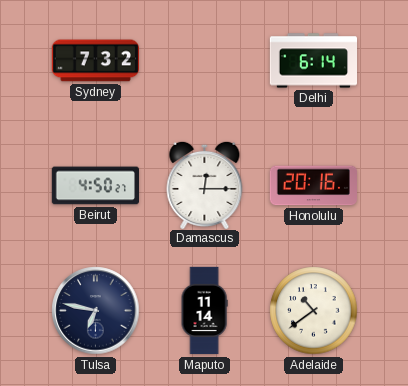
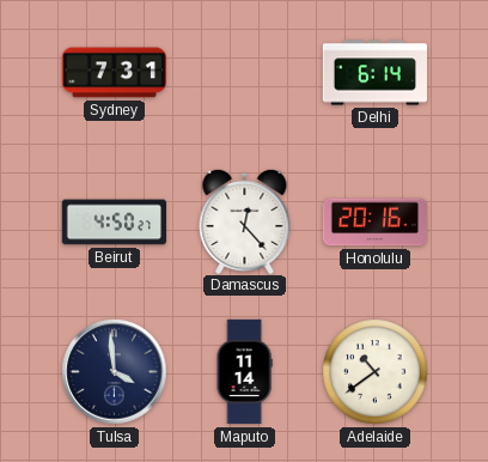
Sydney: 7:32 -> 7:31 (114, 73)
Damascus: 12:15 -> 12:23 (245, 220)
Tulsa: 6:47 -> 3:59 (115, 372)
